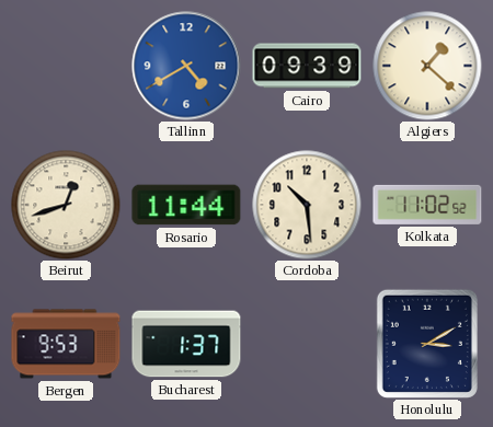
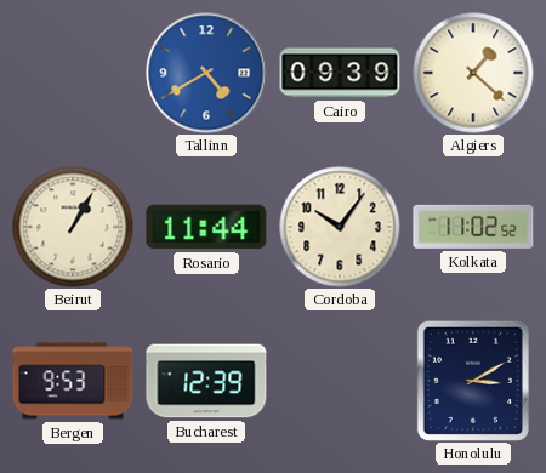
Beirut: 12:42 -> 1:05 (73, 227)
Cordoba: 10:29 -> 10:06 (340, 227)
Bucharest: 1:37 -> 12:39 (206, 381)
